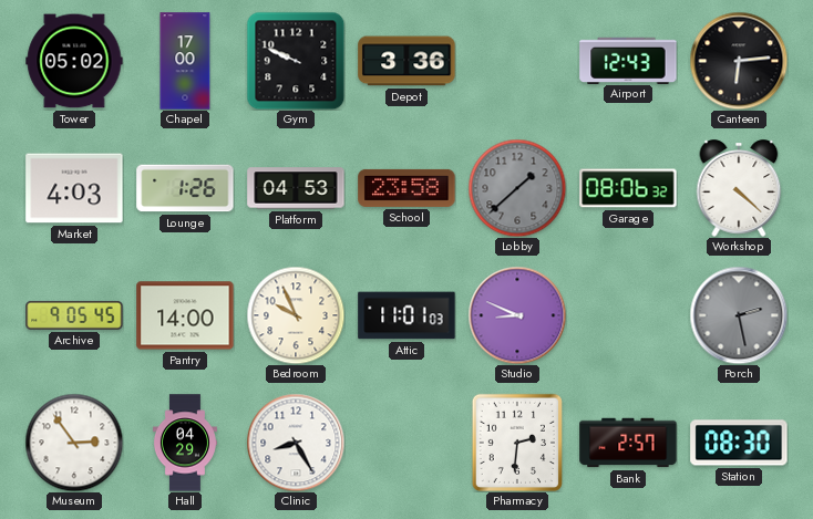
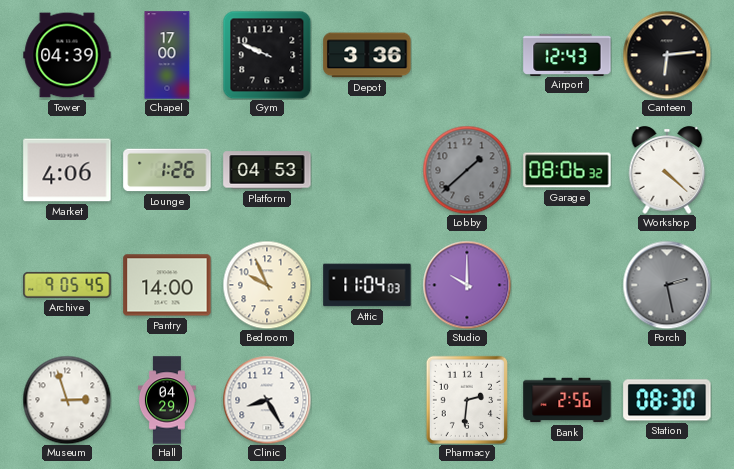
Tower: 05:02 -> 04:39 (67, 55)
Market: 4:03 -> 4:06 (67, 170)
School: 23:58 -> none (406, 188)
Attic: 11:01 -> 11:04 (367, 285)
Studio: 8:49 -> 10:00 (467, 285)
Museum: 2:54 -> 2:57 (67, 400)
Bank: 2:57 -> 2:56 (567, 400)
